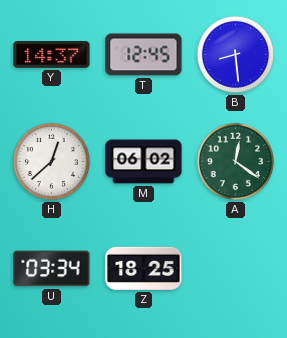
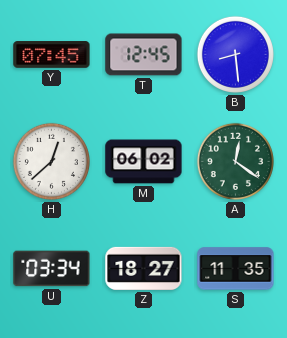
Y: 14:37 -> 07:45 (52, 55)
Z: 18:25 -> 18:27 (144, 268)
S: none -> 11:35 (236, 269)
